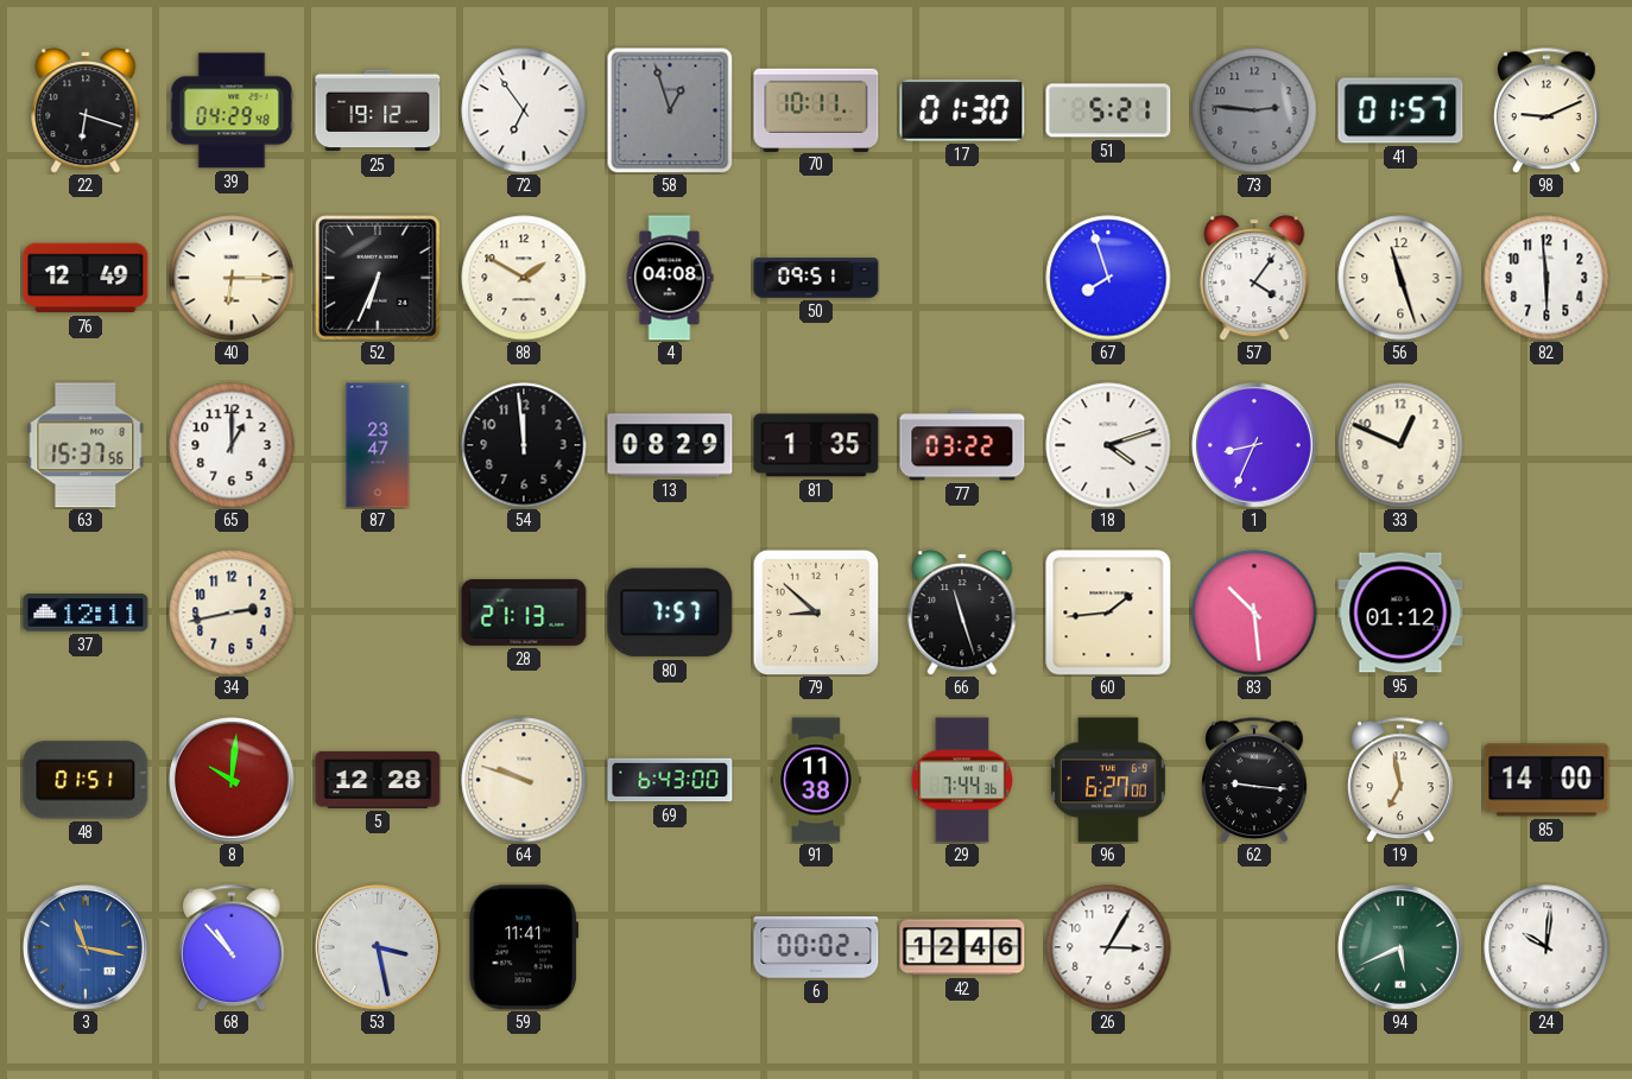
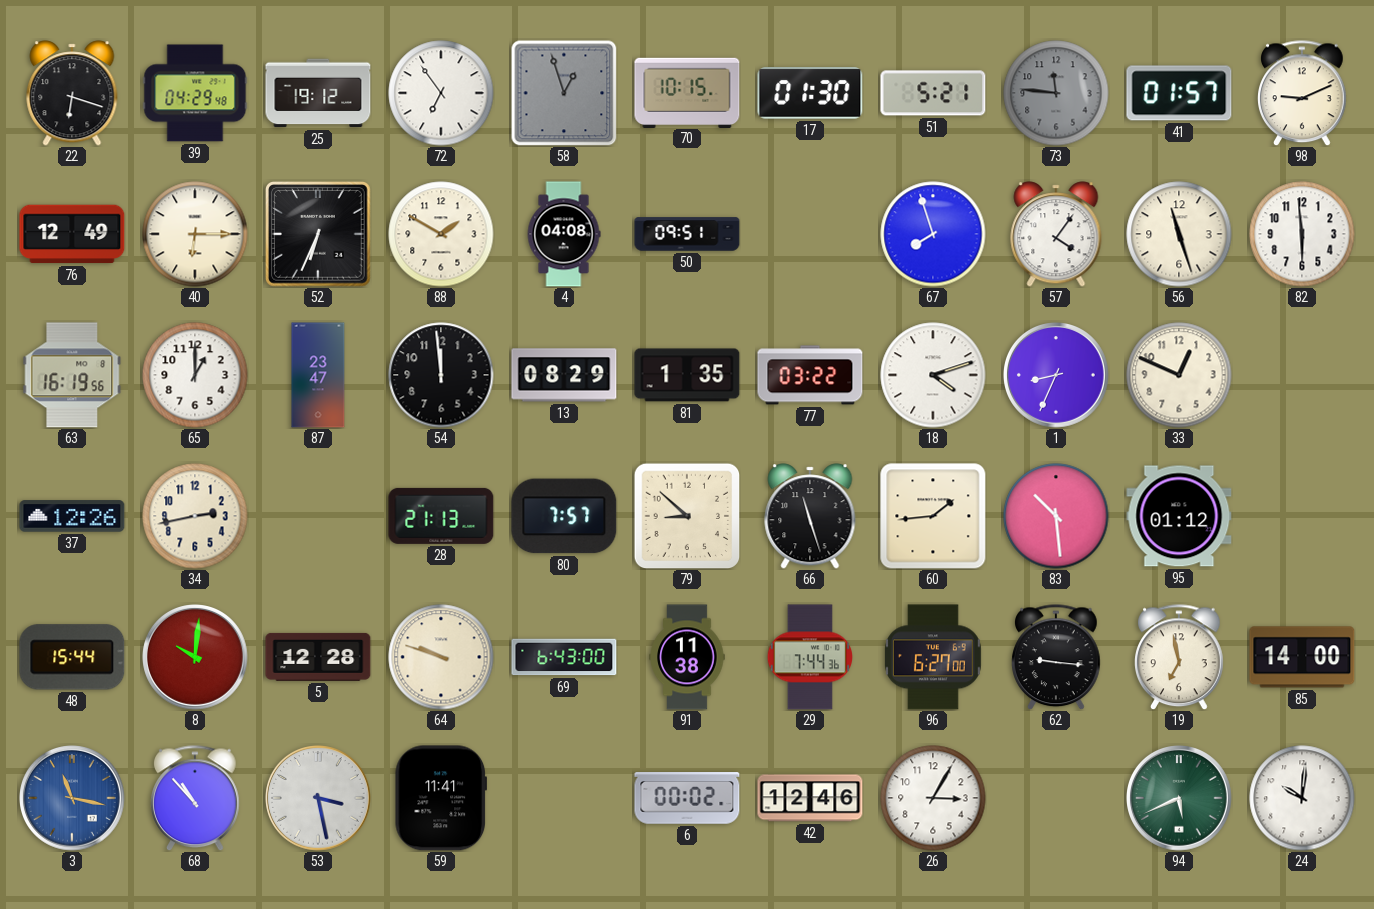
70: 10:11 -> 10:15 (687, 92)
73: 2:46 -> 11:46 (1056, 93)
63: 15:37 -> 16:19 (72, 375)
37: 12:11 -> 12:26 (72, 516)
48: 01:51 -> 15:44 (72, 657)
